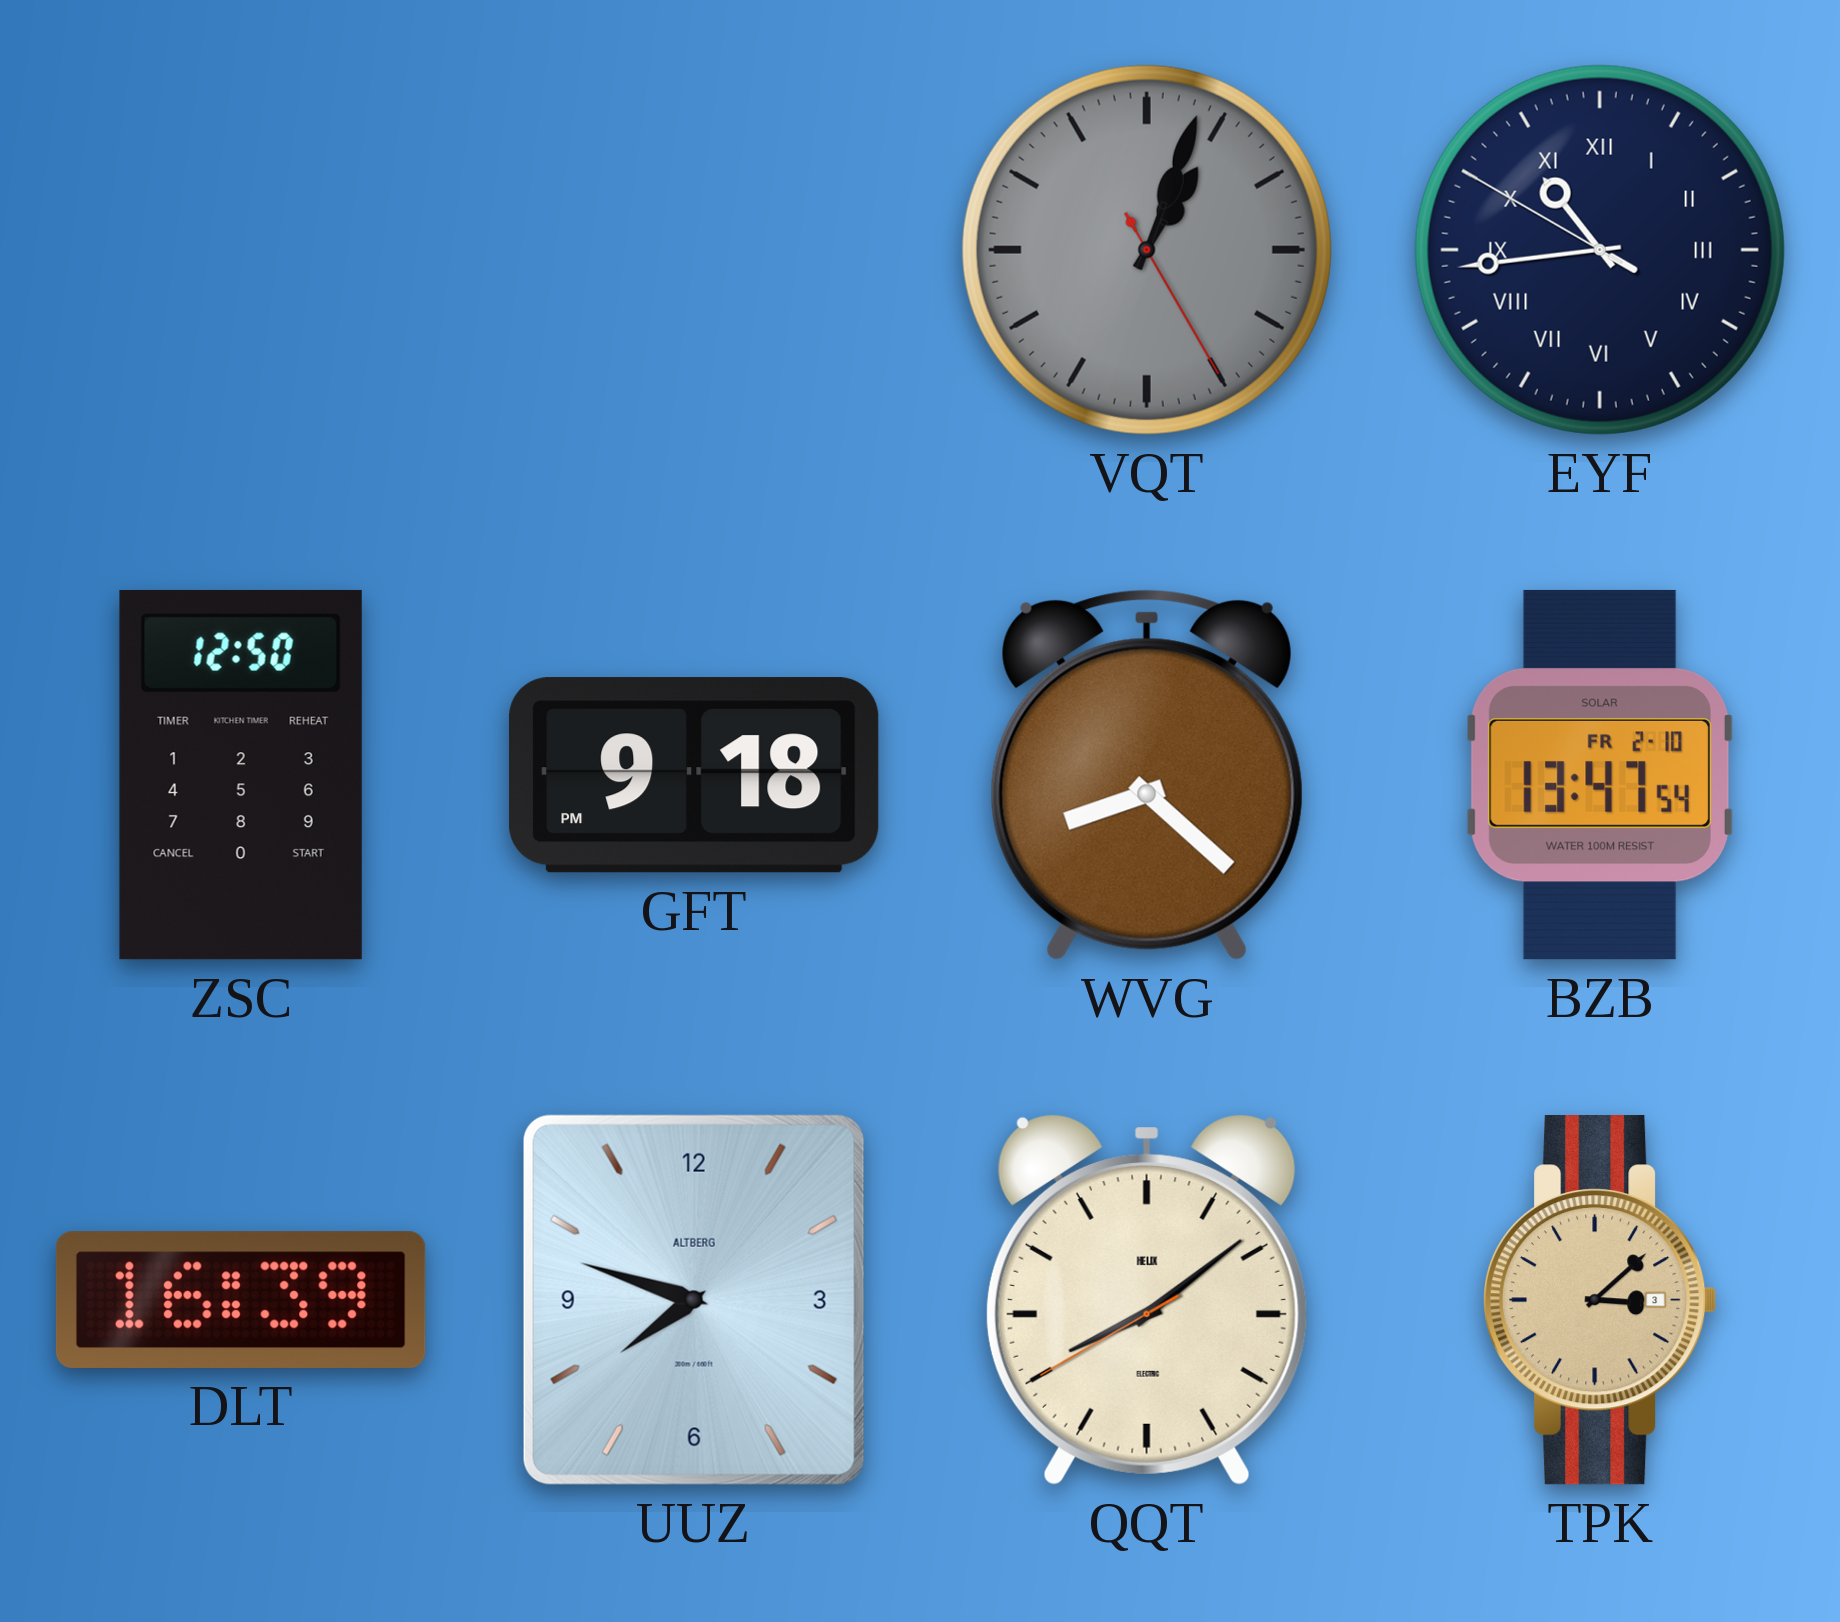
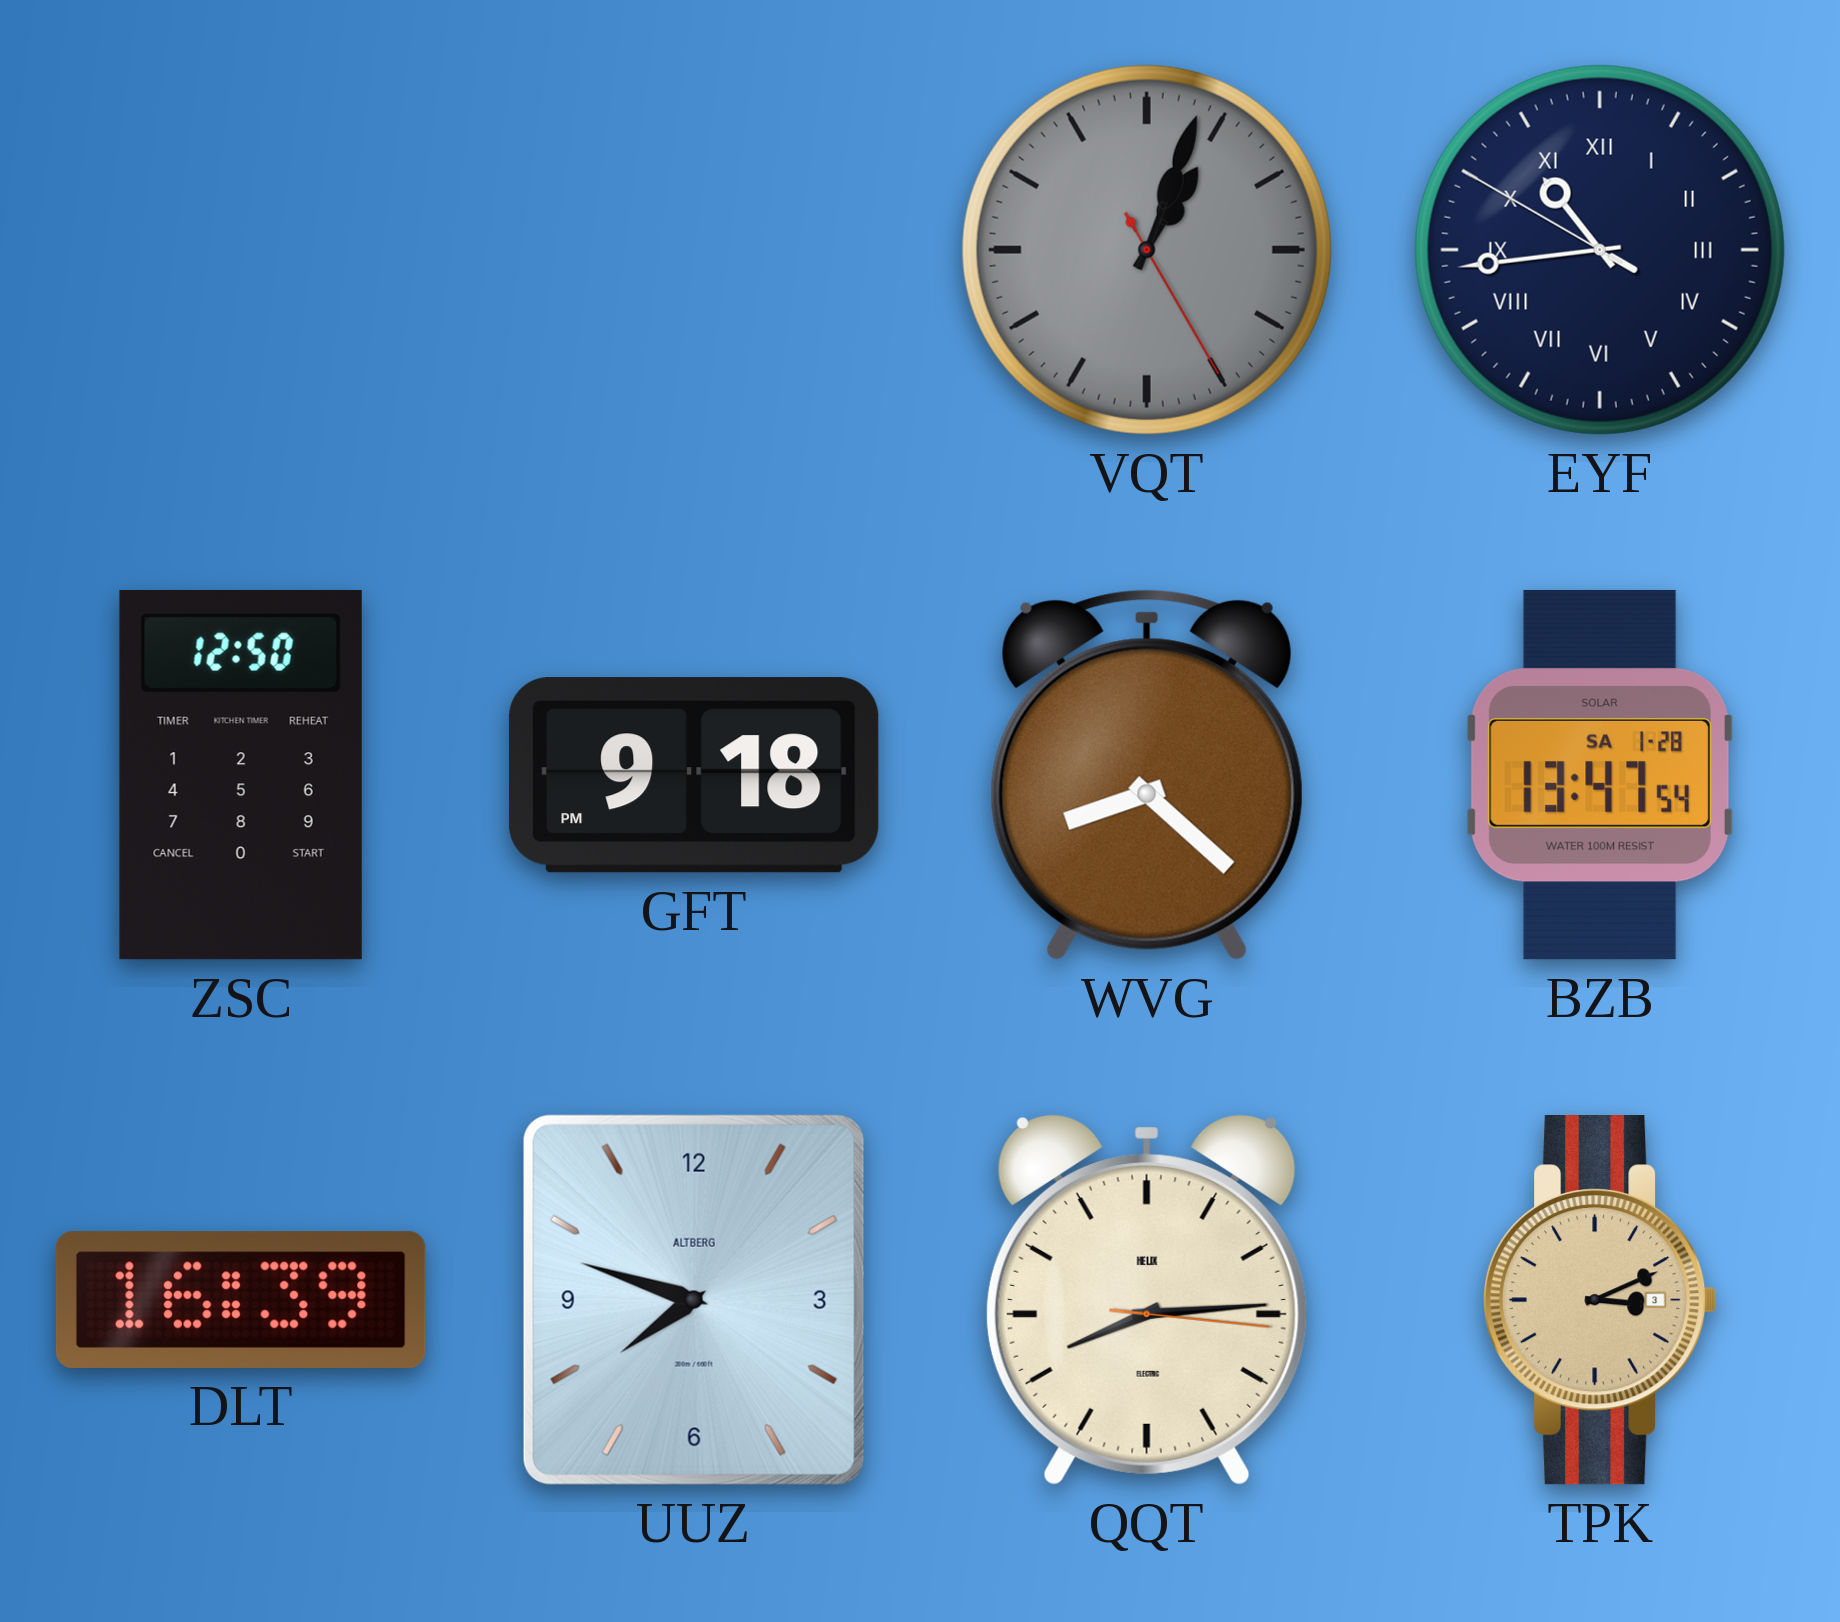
BZB date: FR 2-10 -> SA 1-28 (1600, 775)
QQT: 8:08 -> 8:14 (1147, 1300)
TPK: 3:08 -> 3:11 (1601, 1301)
